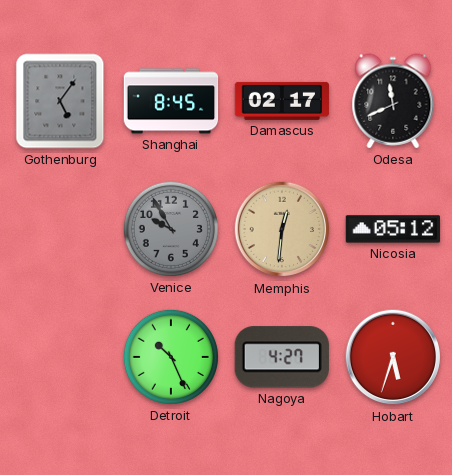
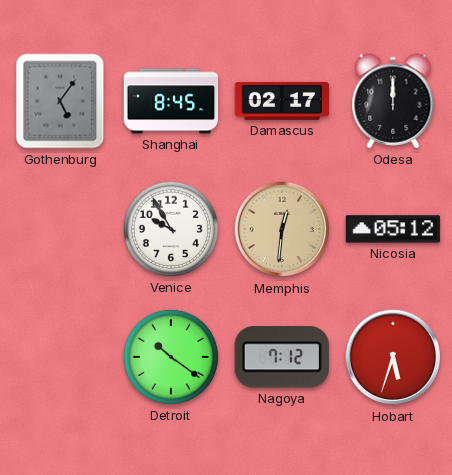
Odesa: 11:41 -> 12:00 (393, 101)
Venice dial: grey -> white (171, 229)
Detroit: 10:26 -> 10:21 (171, 357)
Nagoya: 4:27 -> 7:12 (282, 357)
